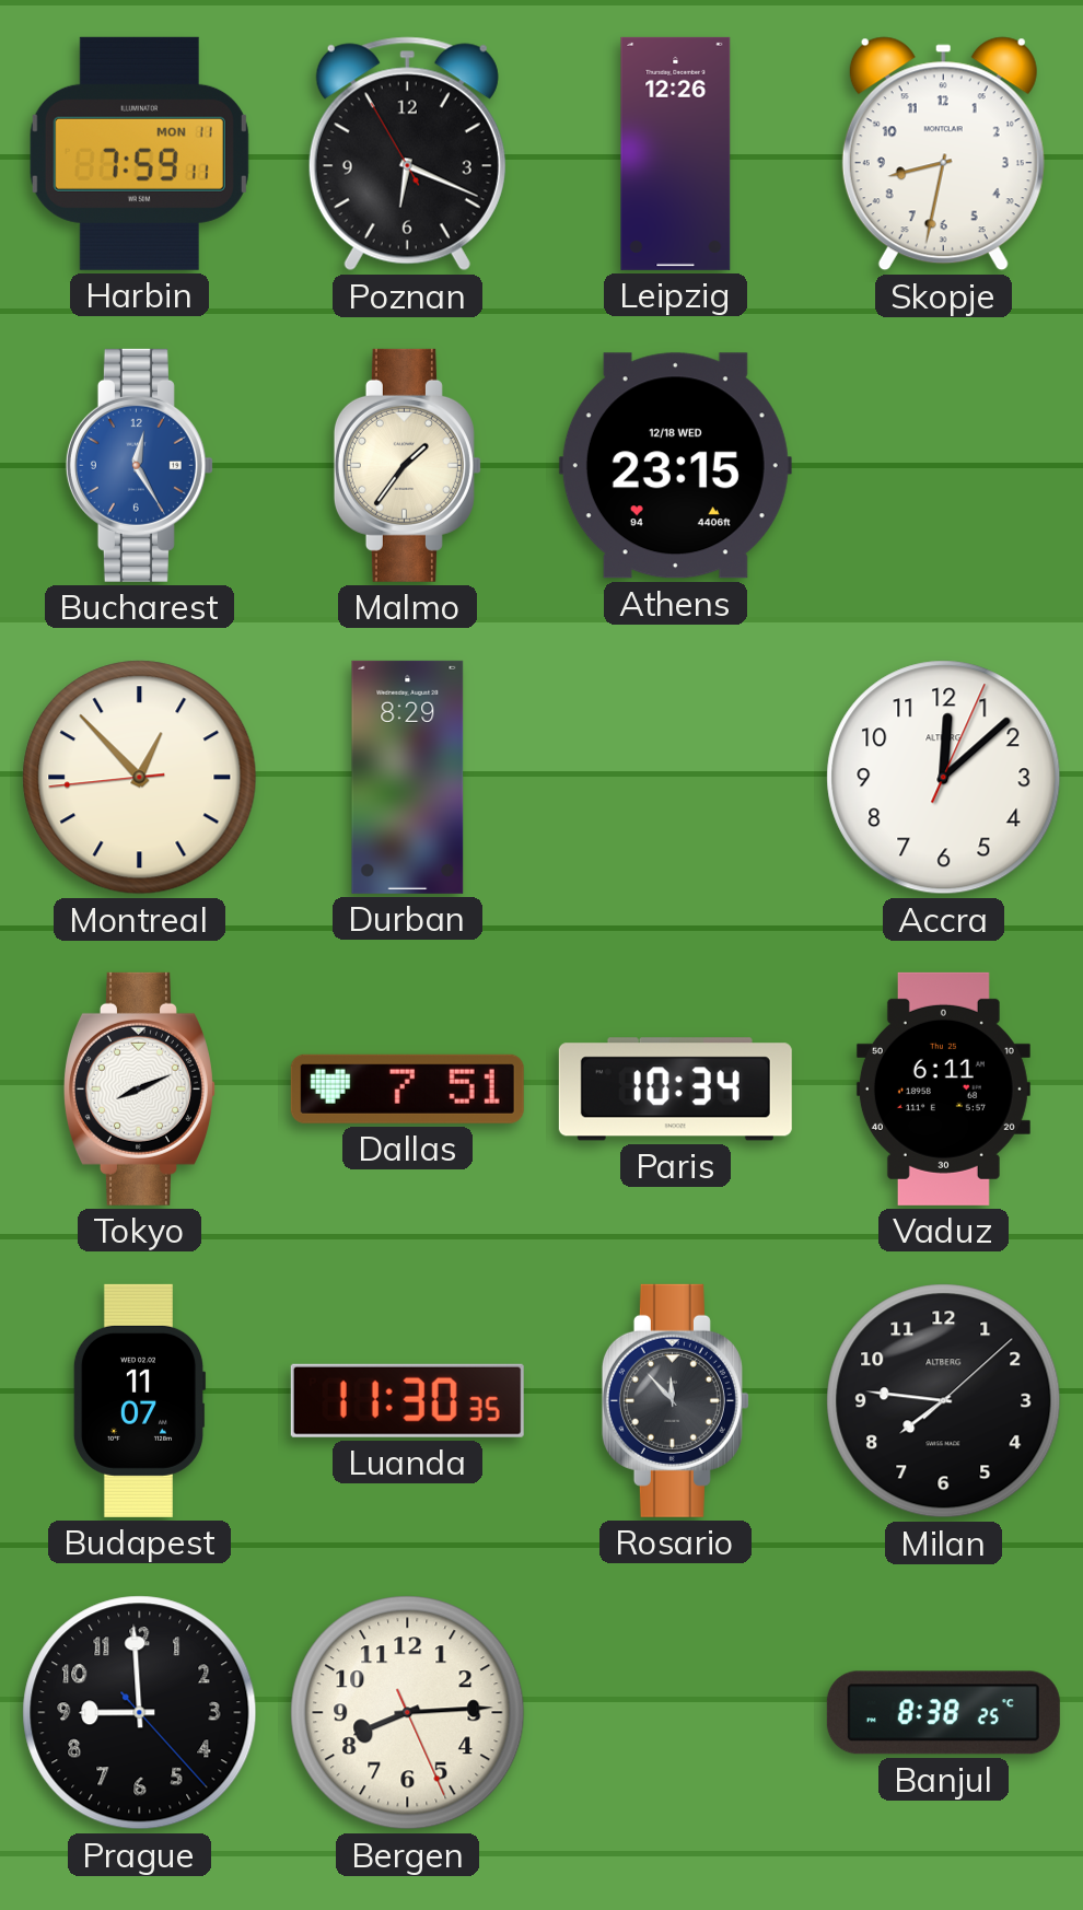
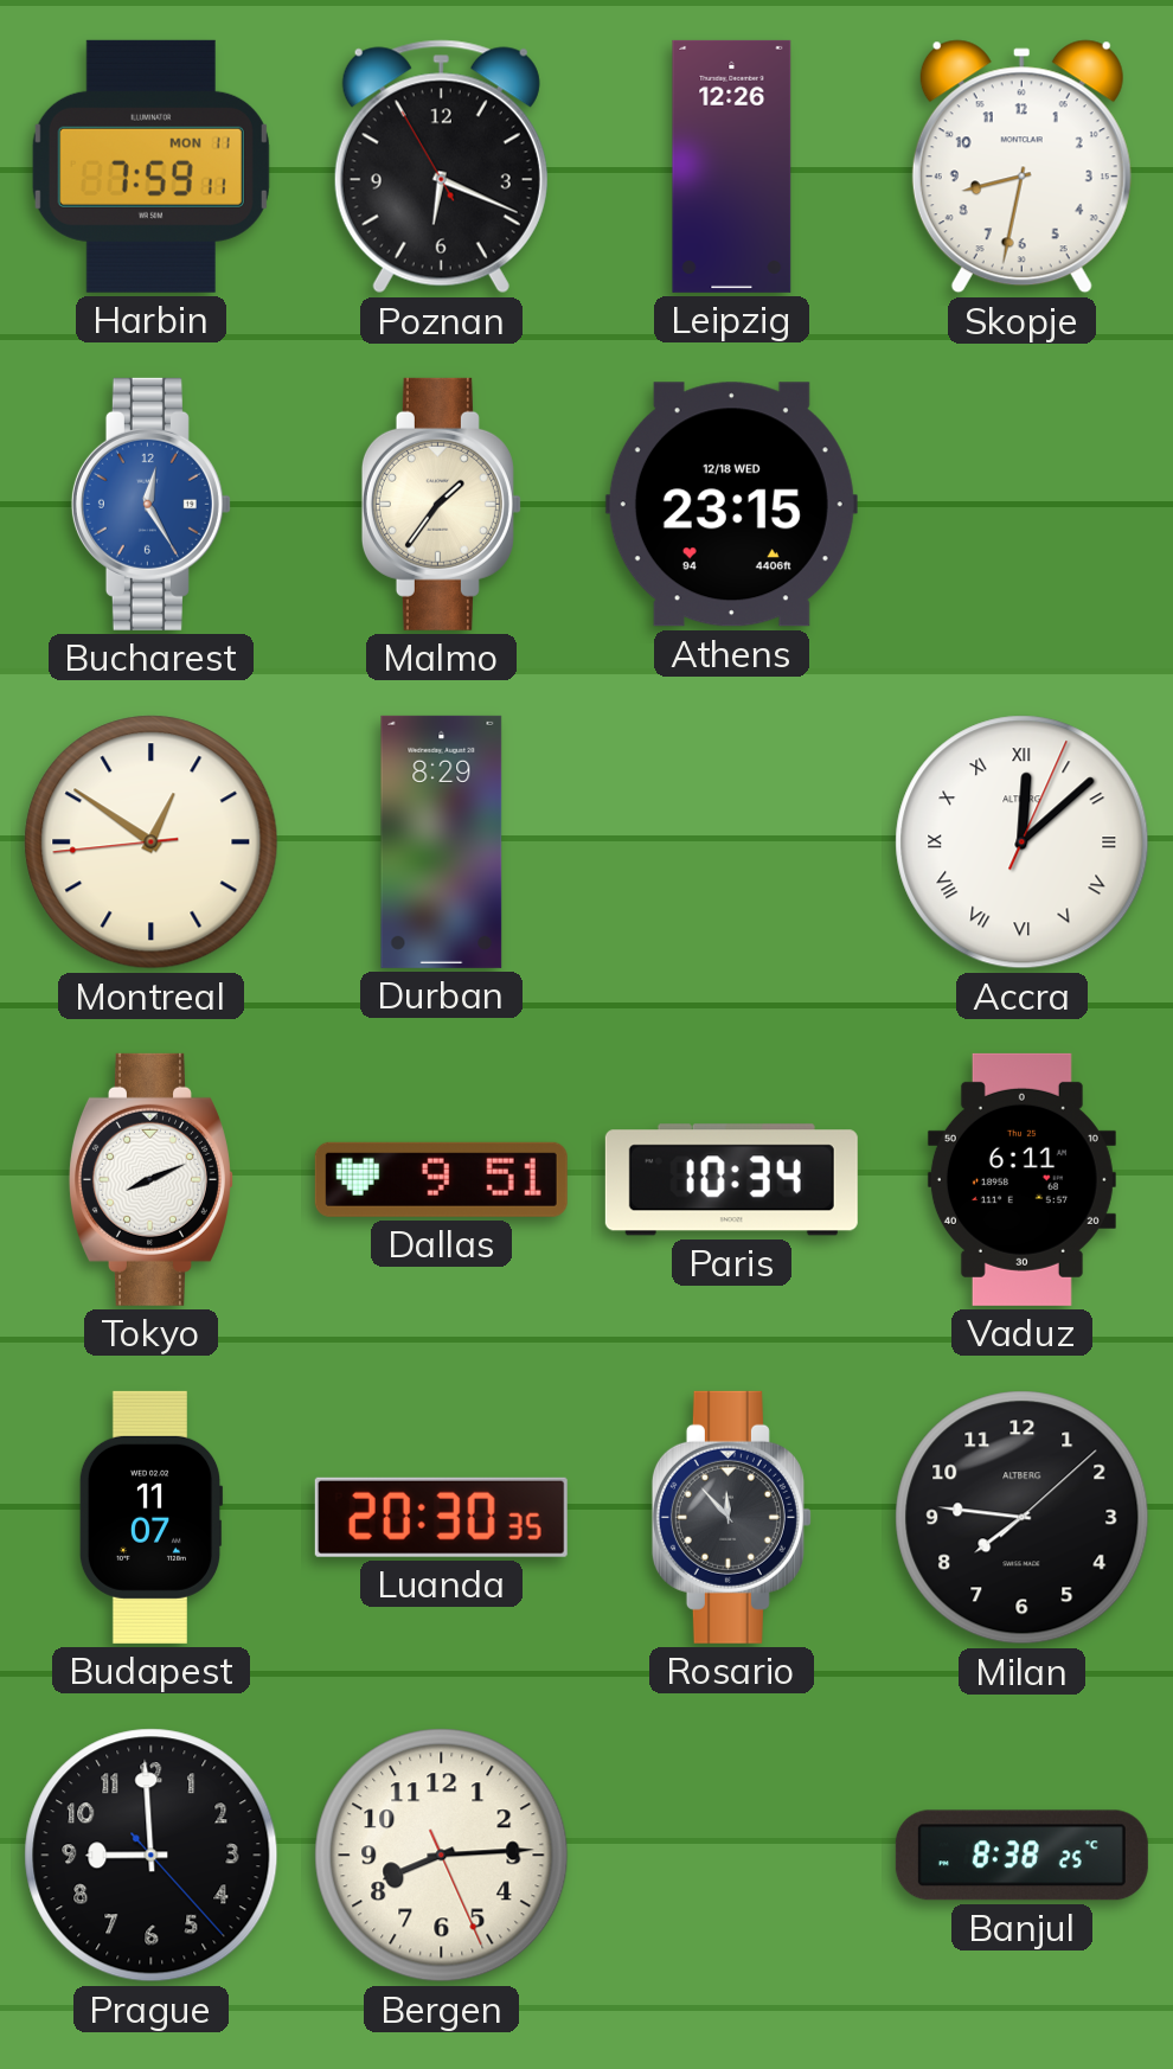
Montreal: 12:52 -> 12:50 (152, 843)
Accra numerals: Arabic -> Roman (1023, 843)
Dallas: 7:51 -> 9:51 (441, 1179)
Luanda: 11:30 -> 20:30 (441, 1517)
